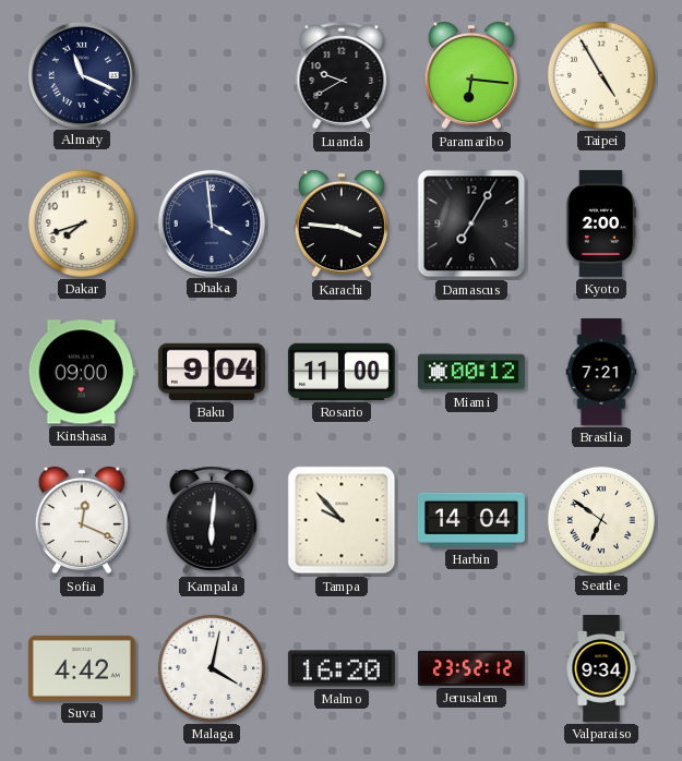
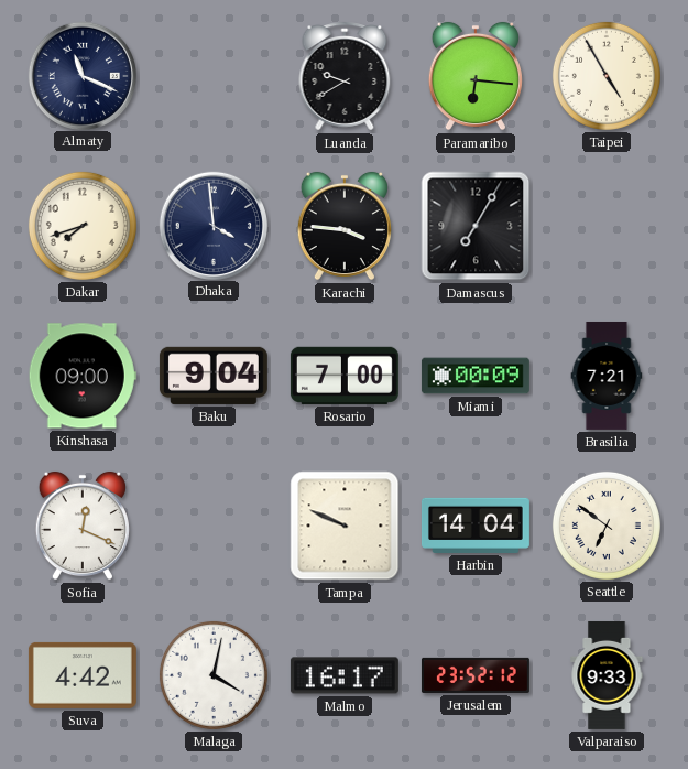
Kyoto: 2:00 -> none (601, 224)
Rosario: 11:00 -> 7:00 (345, 376)
Miami: 00:12 -> 00:09 (476, 376)
Kampala: 6:01 -> none (212, 520)
Tampa: 9:53 -> 9:49 (345, 526)
Malmo: 16:20 -> 16:17 (345, 675)
Valparaiso: 9:34 -> 9:33 (607, 675)
